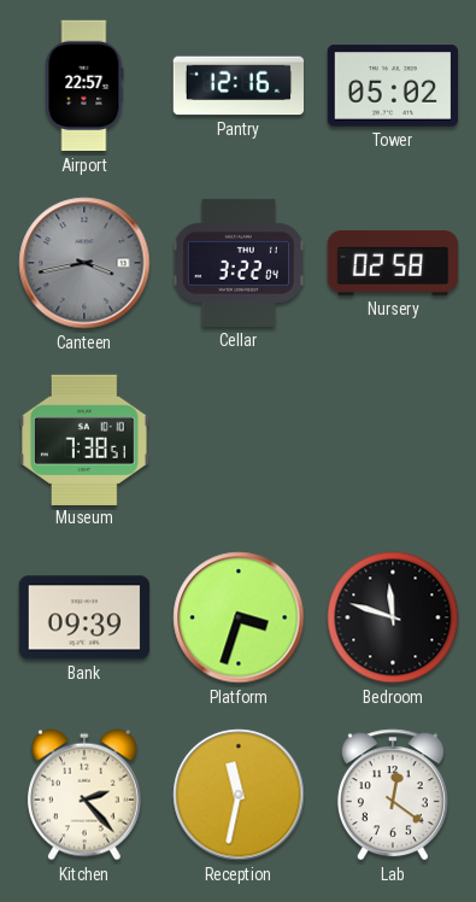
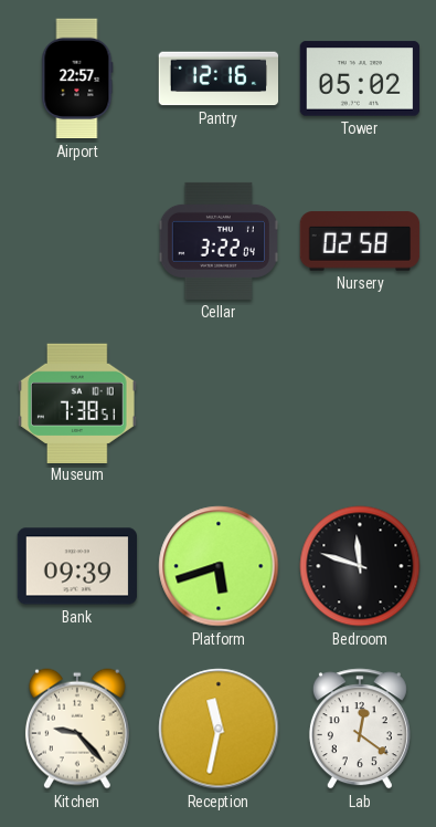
Canteen: 3:43 -> none (84, 263)
Platform: 3:33 -> 5:42 (219, 566)
Kitchen: 2:23 -> 9:23 (77, 729)
